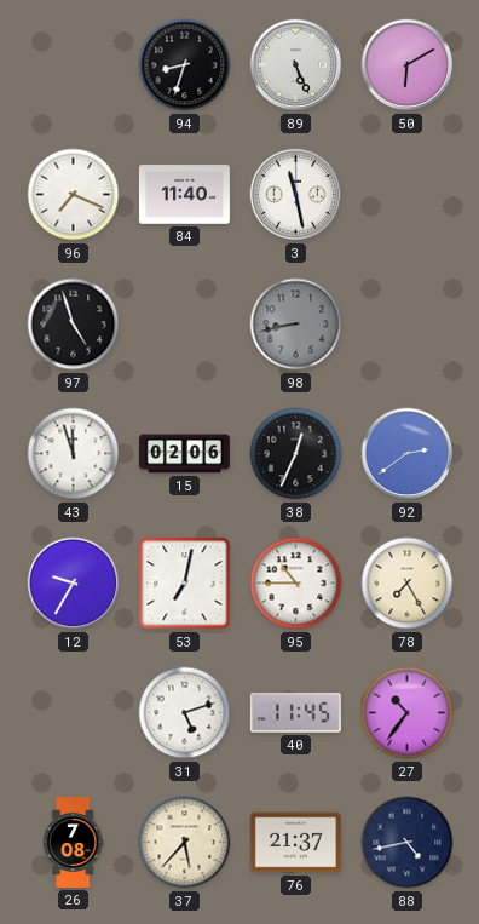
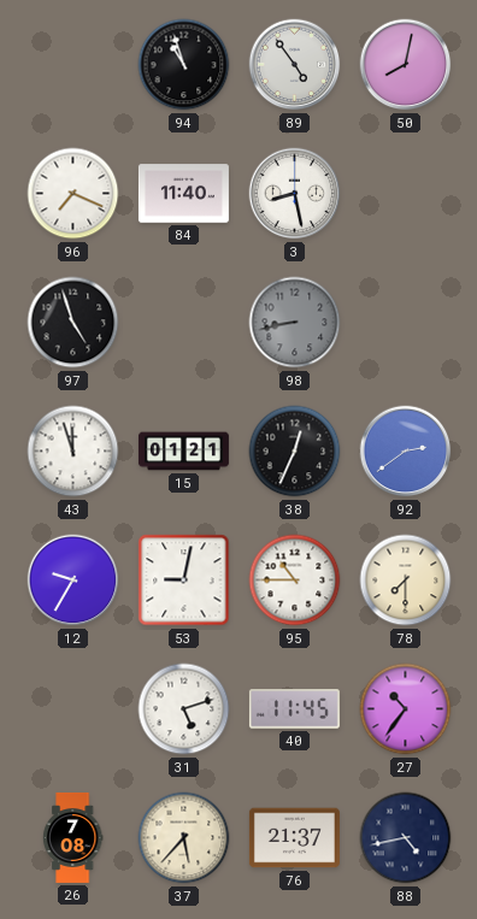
94: 8:33 -> 10:57 (184, 65)
89: 5:26 -> 4:54 (295, 65)
50: 6:10 -> 8:02 (406, 65)
3: 11:28 -> 8:28 (295, 194)
15: 02:06 -> 01:21 (183, 452)
53: 7:02 -> 9:02 (184, 581)
78: 7:25 -> 7:30 (406, 581)
